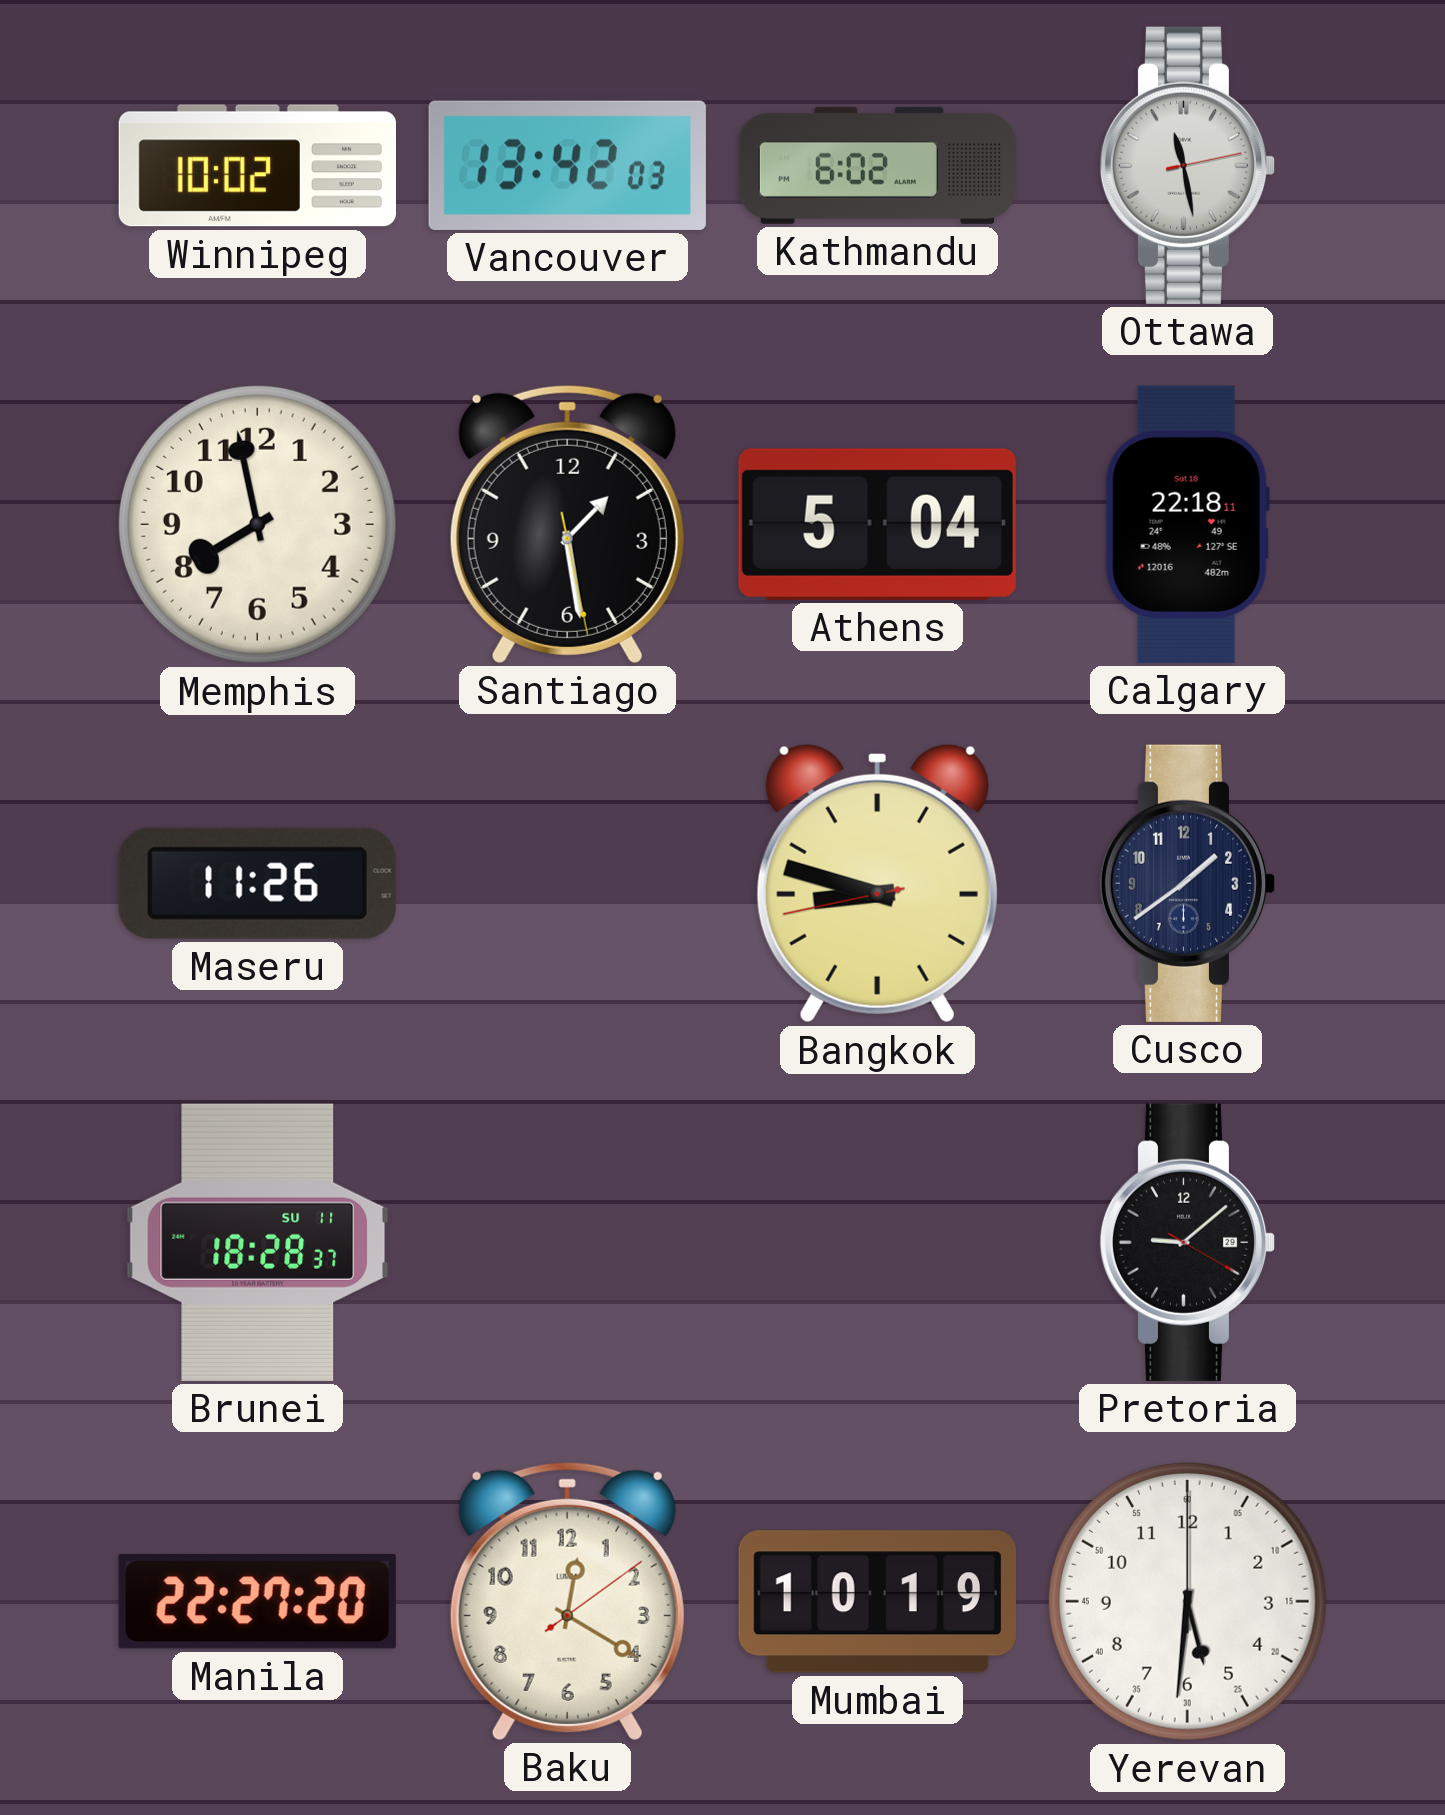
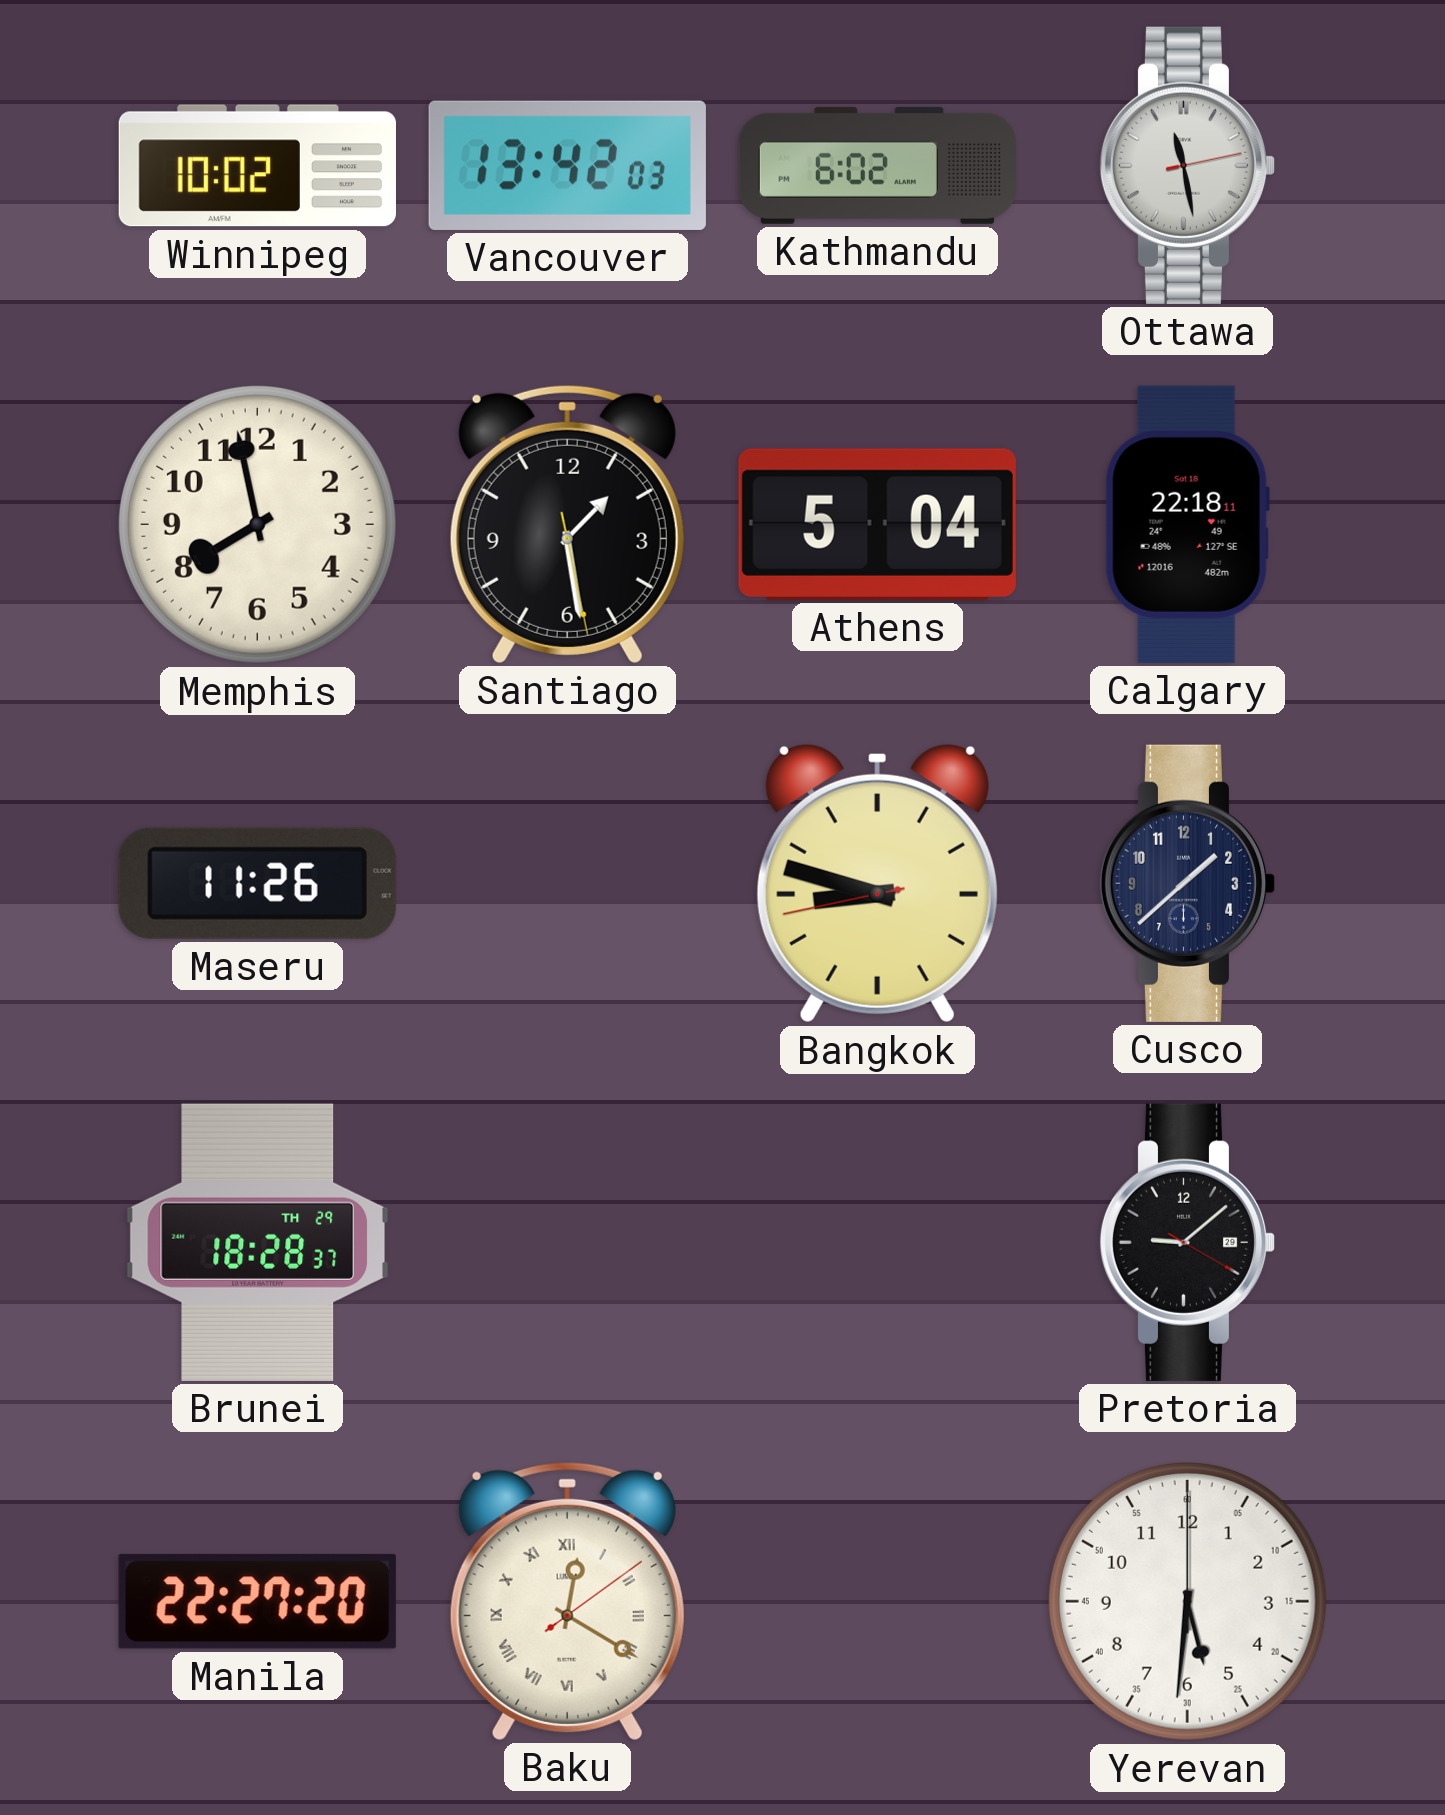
Cusco: 1:39 -> 1:38 (1188, 883)
Brunei date: SU 11 -> TH 29 (257, 1242)
Baku numerals: Arabic -> Roman (567, 1601)
Mumbai: 10:19 -> none (877, 1602)
